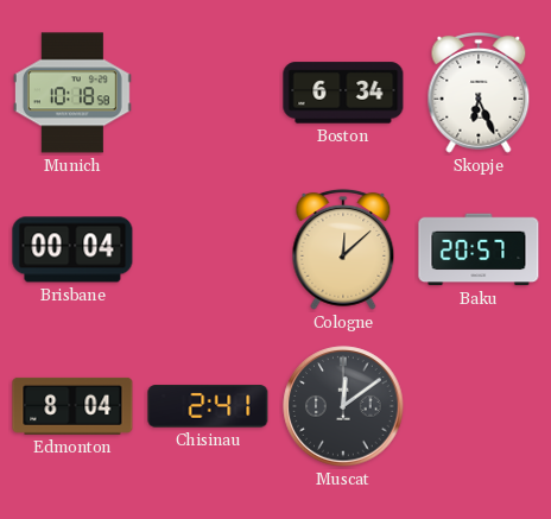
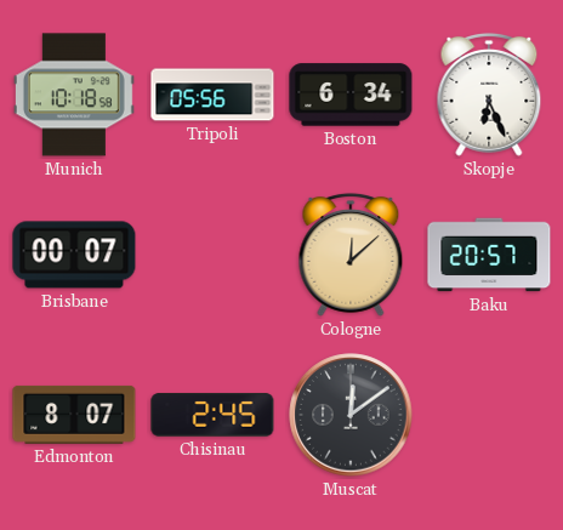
Tripoli: none -> 05:56 (212, 95)
Brisbane: 00:04 -> 00:07 (74, 255)
Edmonton: 8:04 -> 8:07 (74, 415)
Chisinau: 2:41 -> 2:45 (212, 415)
